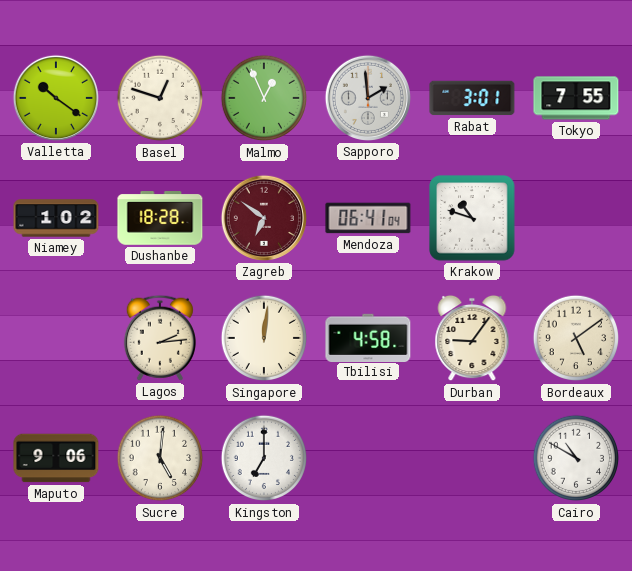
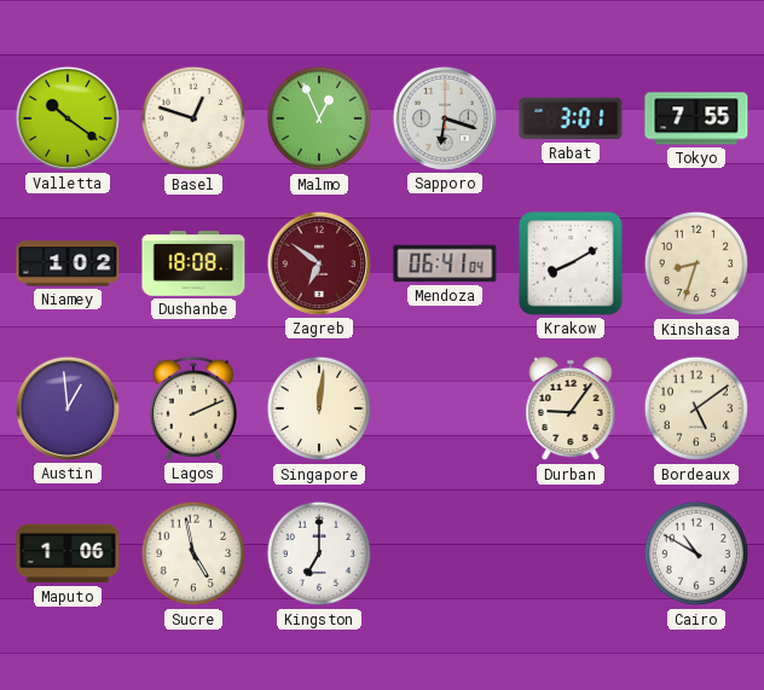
Sapporo: 1:59 -> 6:18 (445, 118)
Dushanbe: 18:28 -> 18:08 (193, 263)
Krakow: 10:48 -> 8:10 (571, 263)
Kinshasa: none -> 8:33 (696, 263)
Austin: none -> 12:59 (68, 408)
Lagos: 2:14 -> 2:11 (193, 408)
Tbilisi: 4:58 -> none (368, 337)
Maputo: 9:06 -> 1:06 (68, 553)
Sucre: 5:01 -> 4:58 (193, 553)
